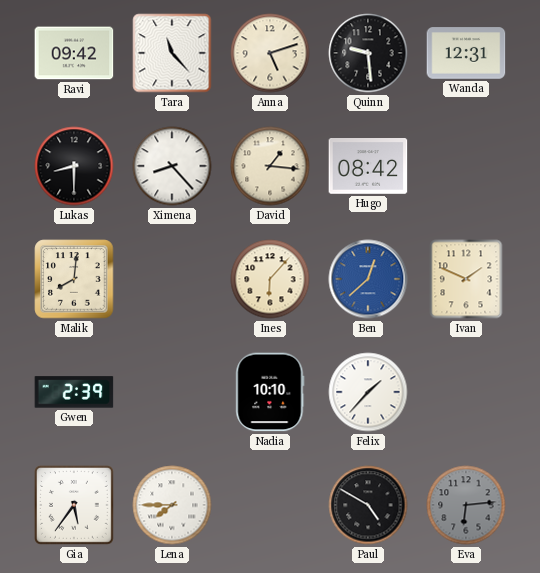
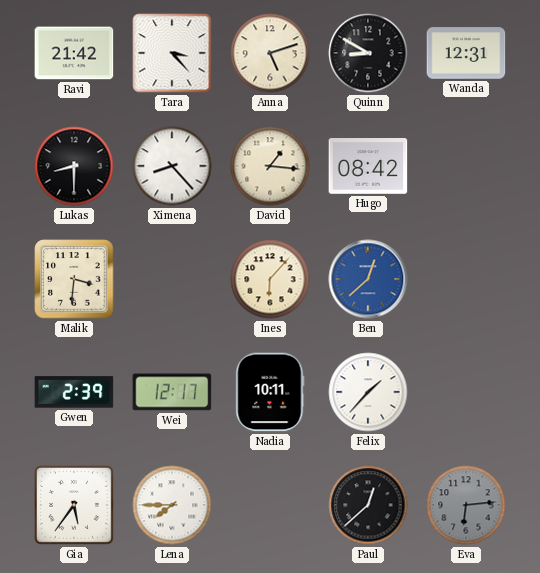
Ravi: 09:42 -> 21:42 (74, 53)
Tara: 11:23 -> 3:23 (172, 53)
Quinn: 9:29 -> 8:50 (368, 53)
Malik: 8:01 -> 3:31 (74, 279)
Ivan: 1:49 -> none (466, 279)
Wei: none -> 12:17 (172, 392)
Nadia: 10:10 -> 10:11 (270, 392)
Paul: 4:50 -> 12:38 (368, 505)
